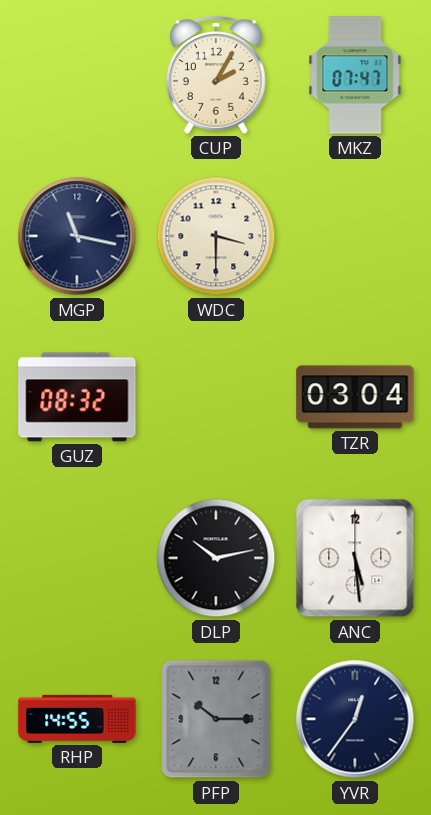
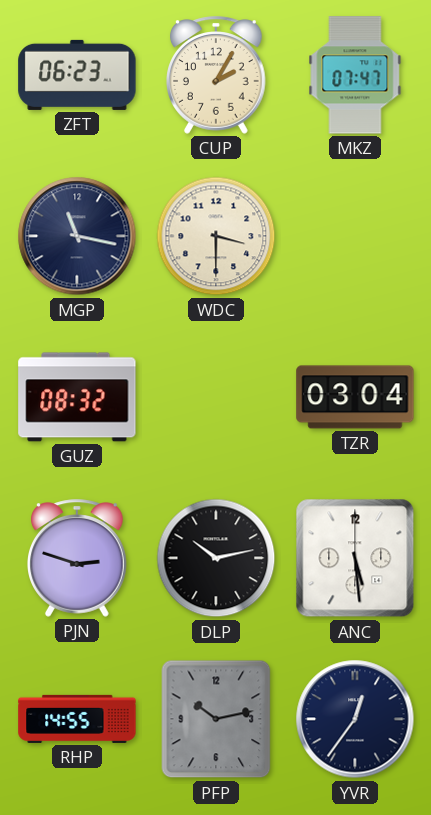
ZFT: none -> 06:23 (77, 75)
PJN: none -> 2:48 (78, 558)
PFP: 10:15 -> 10:13 (216, 719)
